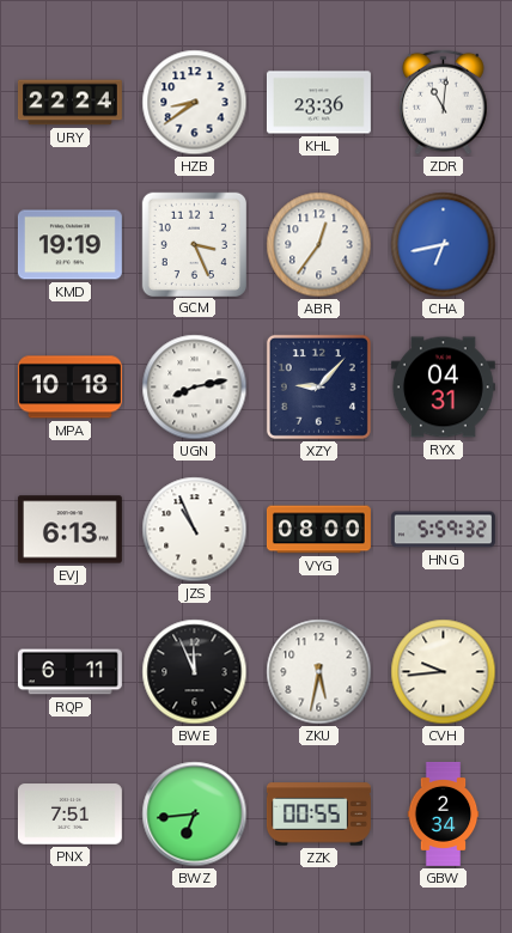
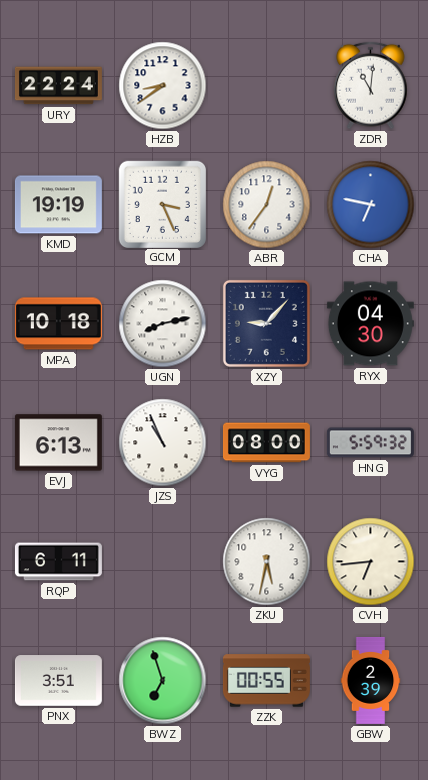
KHL: 23:36 -> none (318, 103)
CHA: 6:43 -> 6:47 (371, 205)
RYX: 04:31 -> 04:30 (370, 324)
BWE: 11:56 -> none (195, 672)
CVH: 9:44 -> 6:44 (371, 562)
PNX: 7:51 -> 3:51 (58, 681)
BWZ: 6:44 -> 6:57 (163, 681)
GBW: 2:34 -> 2:39 (371, 680)
